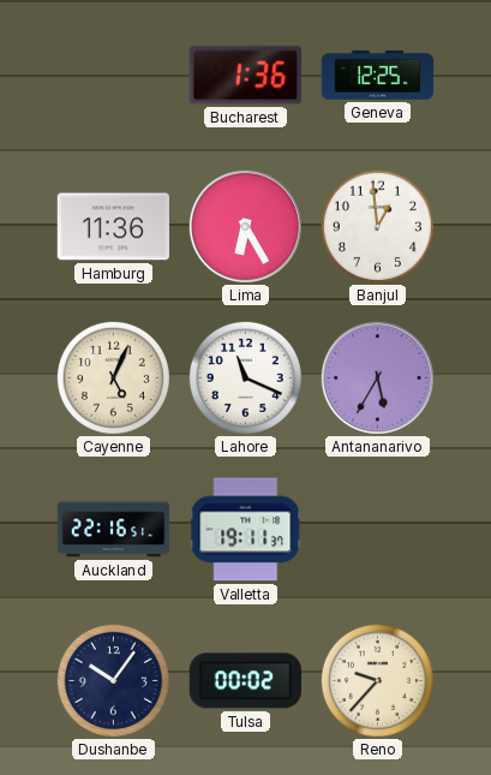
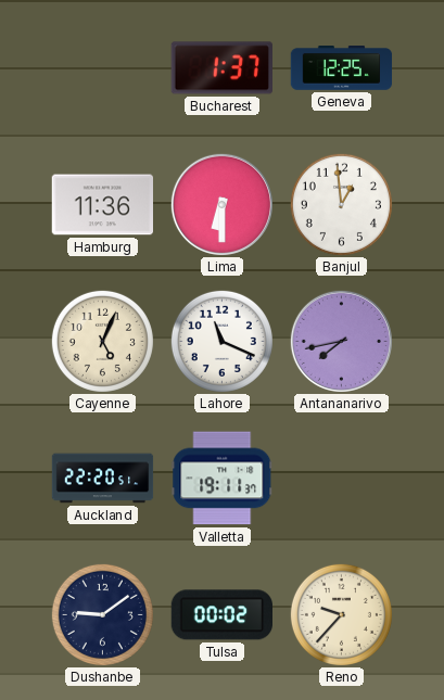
Bucharest: 1:36 -> 1:37 (221, 68)
Lima: 6:25 -> 6:30 (221, 204)
Antananarivo: 5:35 -> 7:43 (341, 341)
Auckland: 22:16 -> 22:20 (103, 479)
Dushanbe: 10:06 -> 9:09 (102, 614)
